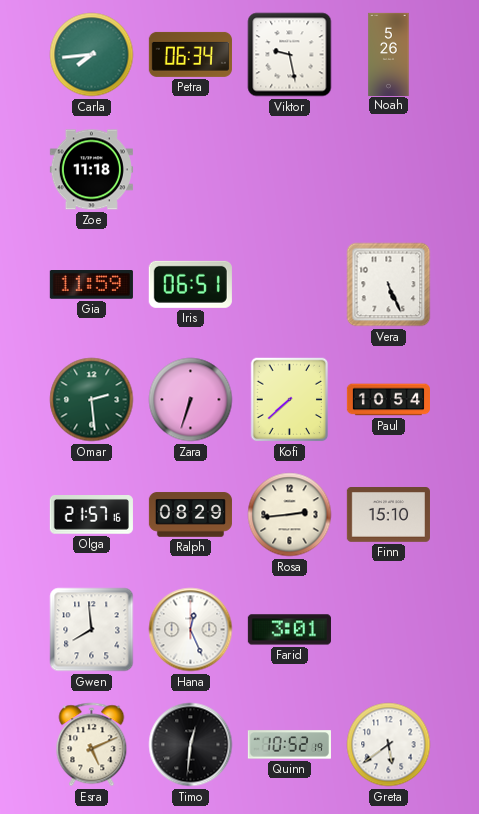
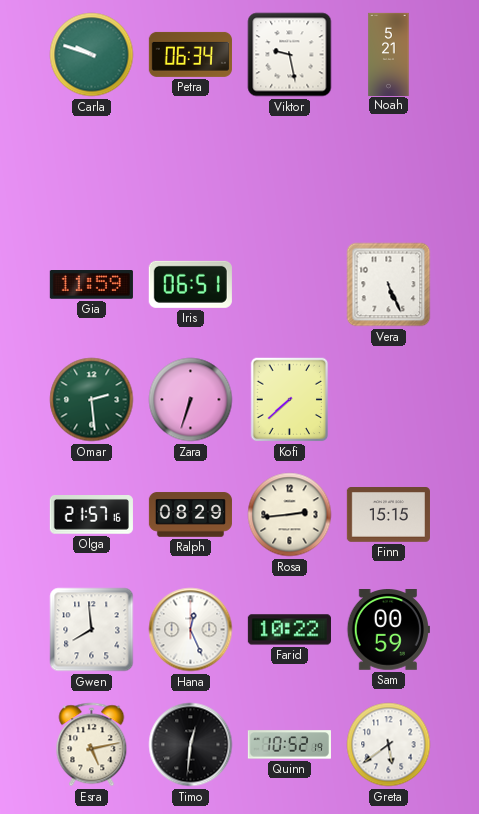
Carla: 7:44 -> 9:48 (92, 55)
Noah: 5:26 -> 5:21 (389, 54)
Zoe: 11:18 -> none (91, 170)
Paul: 10:54 -> none (388, 400)
Finn: 15:10 -> 15:15 (388, 515)
Farid: 3:01 -> 10:22 (289, 630)
Sam: none -> 00:59 (388, 630)
Esra: 5:11 -> 5:13 (92, 745)
